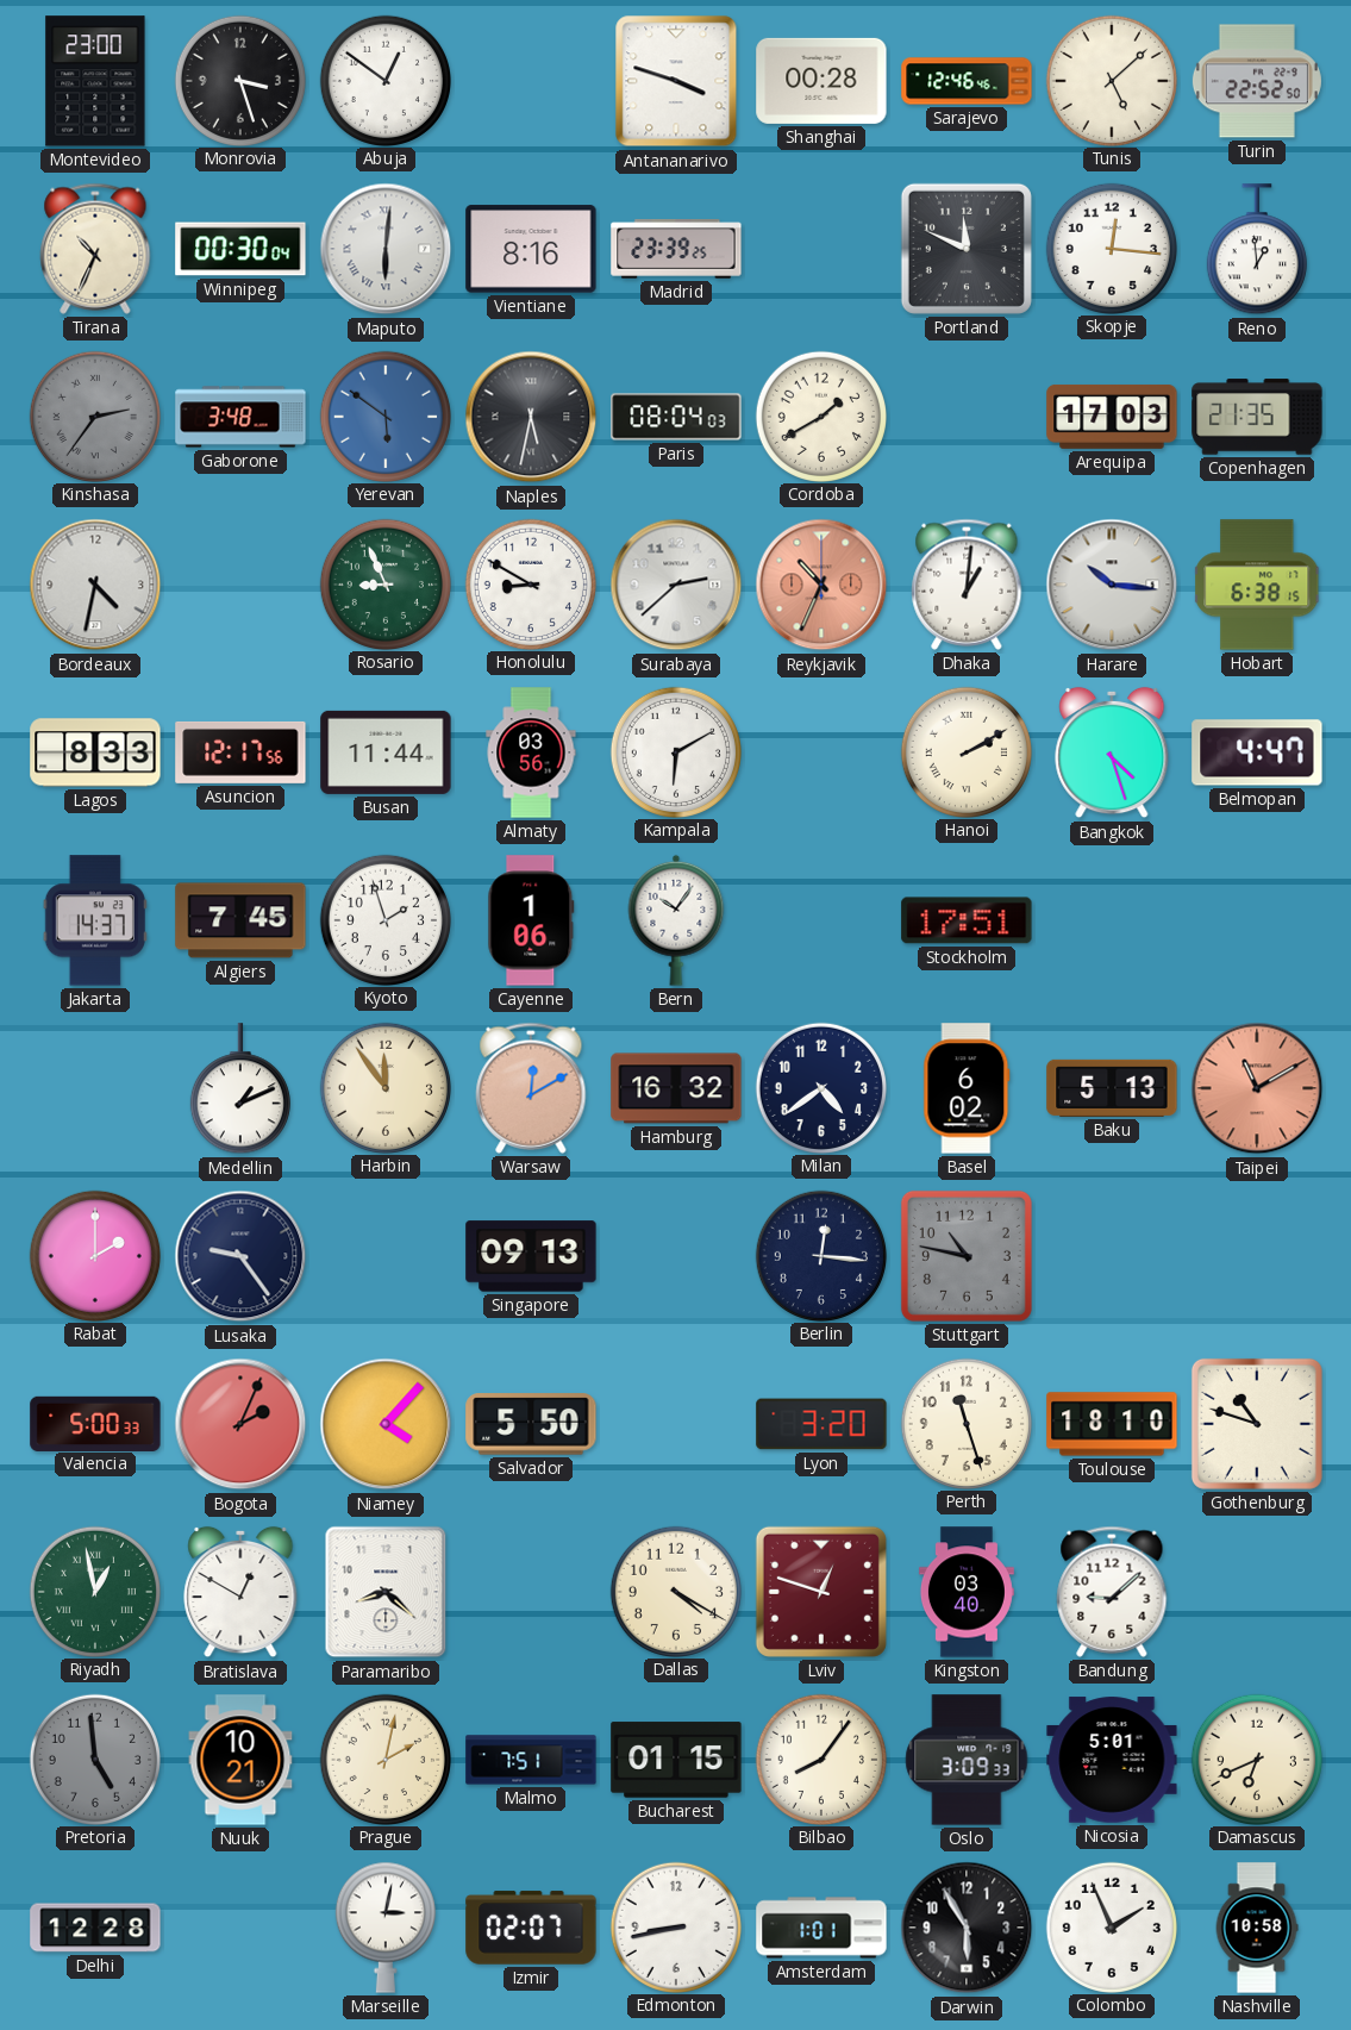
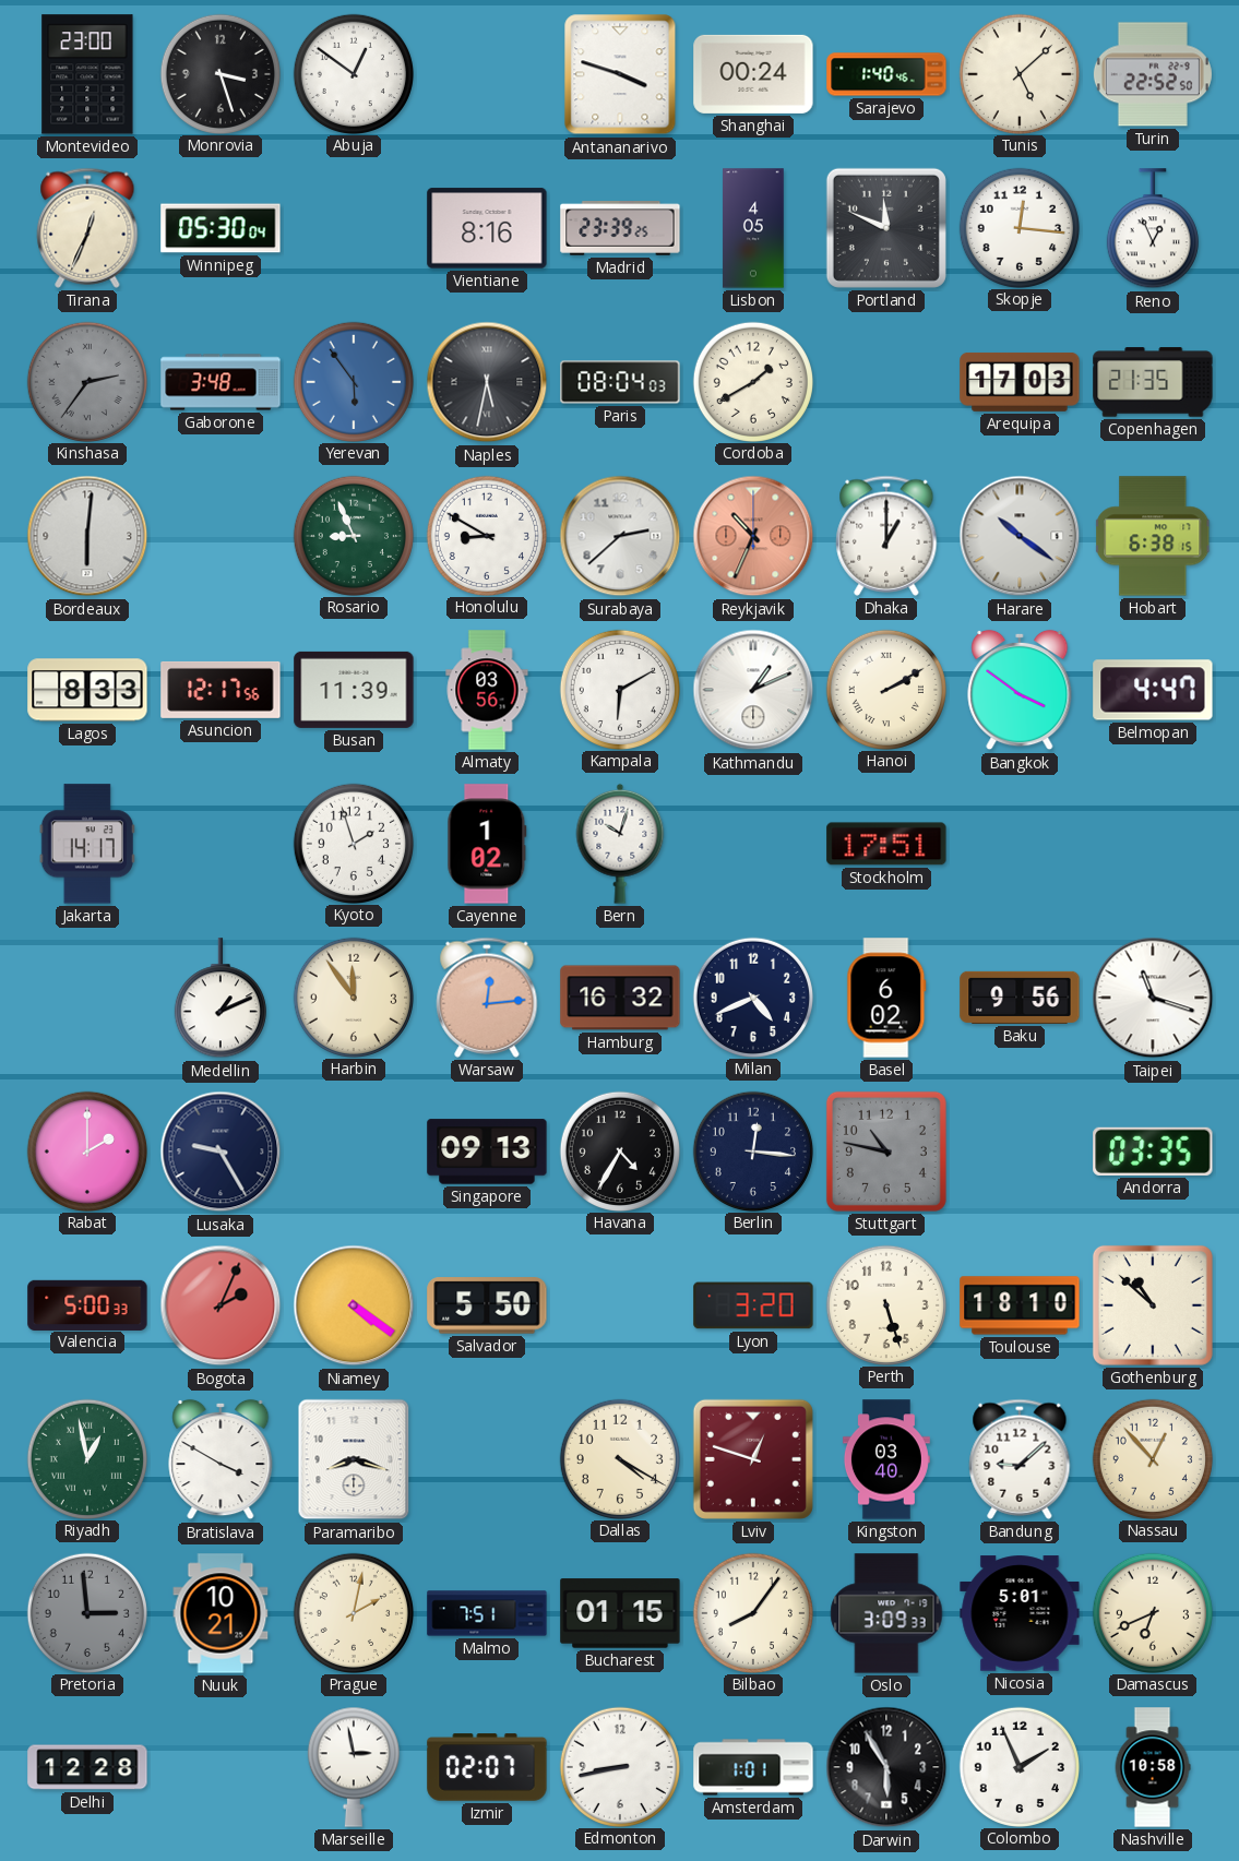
Shanghai: 00:28 -> 00:24 (753, 74)
Sarajevo: 12:46 -> 1:40 (886, 74)
Tirana: 10:34 -> 12:34 (87, 228)
Winnipeg: 00:30 -> 05:30 (221, 228)
Maputo: 6:01 -> none (386, 249)
Lisbon: none -> 4:05 (753, 228)
Reno: 12:59 -> 12:56 (1153, 229)
Yerevan: 5:51 -> 5:54 (353, 381)
Bordeaux: 4:32 -> 6:01 (87, 536)
Dhaka: 1:01 -> 1:00 (886, 536)
Harare: 10:16 -> 10:21 (1020, 536)
Busan: 11:44 -> 11:39 (354, 690)
Kathmandu: none -> 1:11 (753, 690)
Bangkok: 4:27 -> 3:51 (1020, 690)
Jakarta: 14:37 -> 14:17 (87, 844)
Algiers: 7:45 -> none (240, 920)
Cayenne: 1:06 -> 1:02 (487, 844)
Bern: 10:06 -> 10:03 (620, 844)
Warsaw: 12:10 -> 12:14 (487, 998)
Milan: 4:39 -> 4:41 (752, 997)
Baku: 5:13 -> 9:56 (1020, 998)
Taipei: 11:10 -> 11:18 (1153, 998)
Taipei dial: salmon -> white (1153, 998)
Lusaka: 9:24 -> 9:25 (221, 1152)
Havana: none -> 4:35 (619, 1150)
Andorra: none -> 03:35 (1153, 1152)
Niamey: 4:07 -> 4:21 (354, 1305)
Perth: 11:27 -> 5:27 (885, 1304)
Gothenburg: 10:48 -> 10:52 (1153, 1305)
Bratislava: 12:50 -> 3:50 (221, 1459)
Paramaribo: 8:22 -> 8:18 (354, 1459)
Nassau: none -> 12:53 (1152, 1458)
Pretoria: 4:59 -> 2:59 (86, 1612)
Marseille: 3:02 -> 2:58 (354, 1767)
